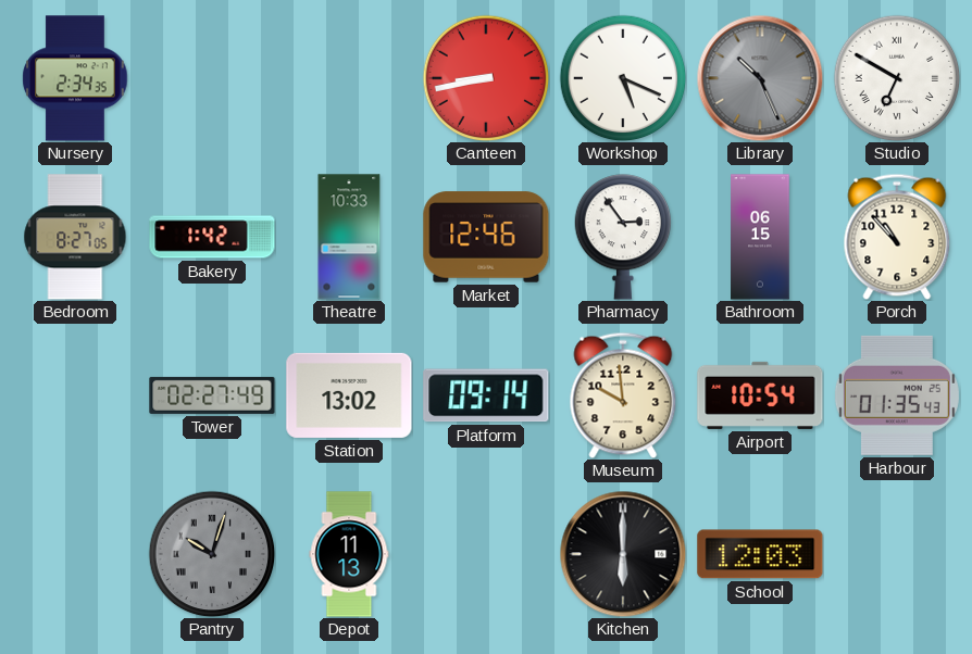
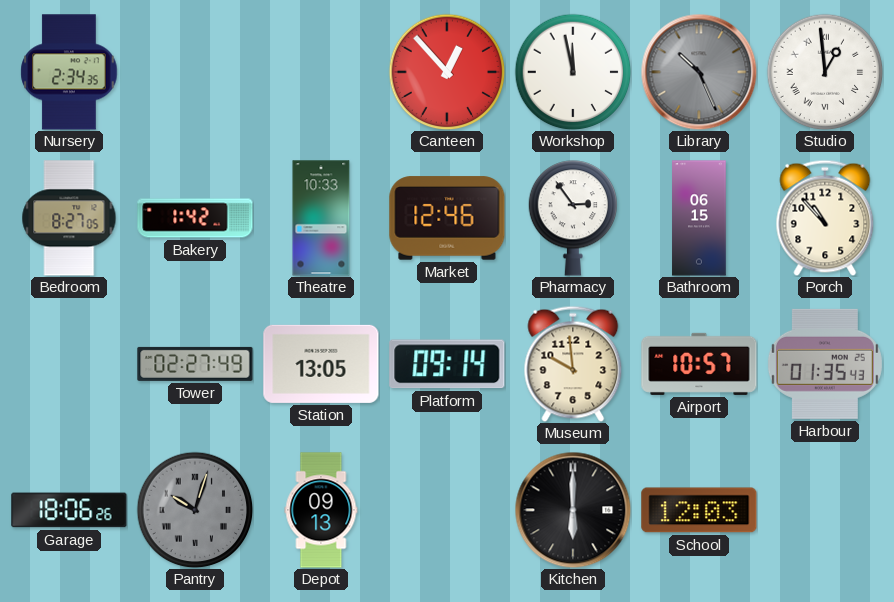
Canteen: 8:43 -> 12:53 (447, 72)
Workshop: 5:19 -> 11:58 (573, 72)
Studio: 6:50 -> 12:59 (825, 72)
Station: 13:02 -> 13:05 (321, 364)
Airport: 10:54 -> 10:57 (699, 364)
Garage: none -> 18:06 (69, 510)
Depot: 11:13 -> 09:13 (321, 510)
